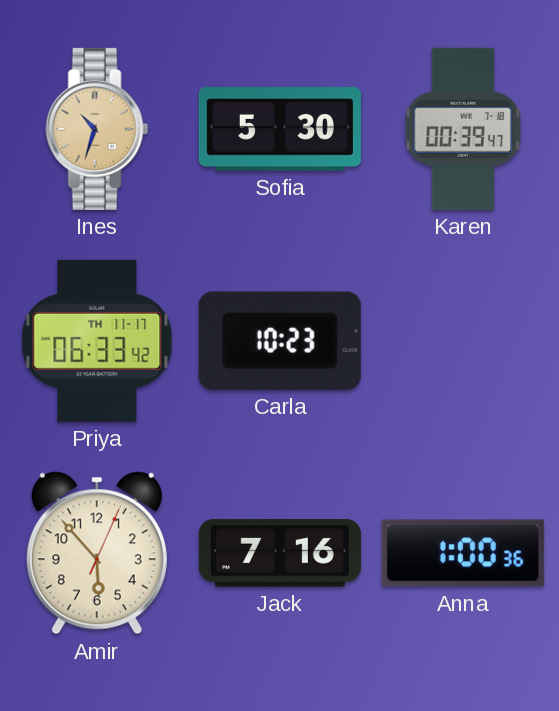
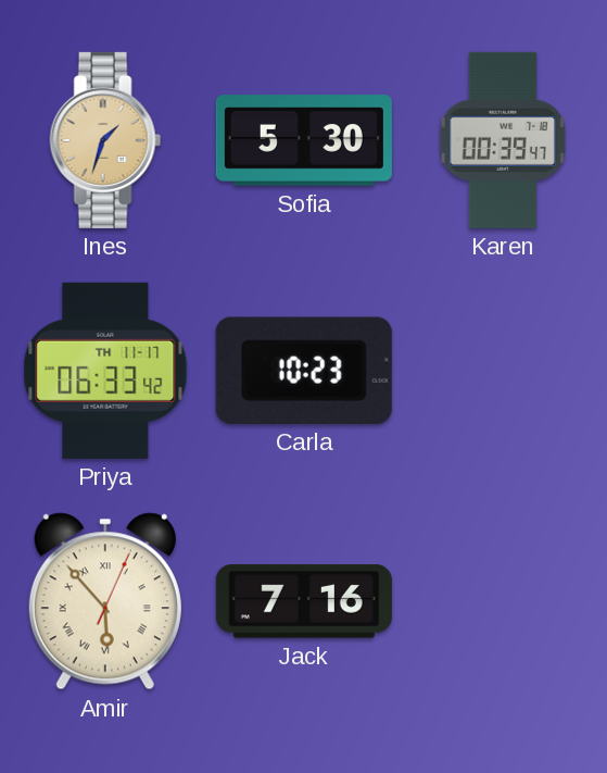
Ines: 10:33 -> 1:33 (105, 140)
Amir numerals: Arabic -> Roman (105, 601)
Anna: 1:00 -> none (463, 553)
